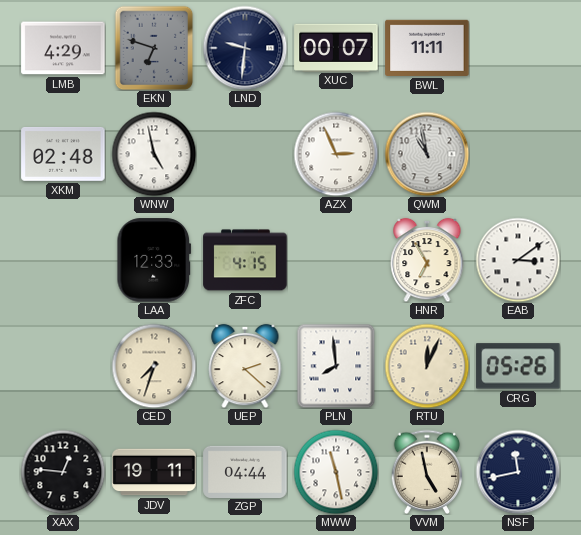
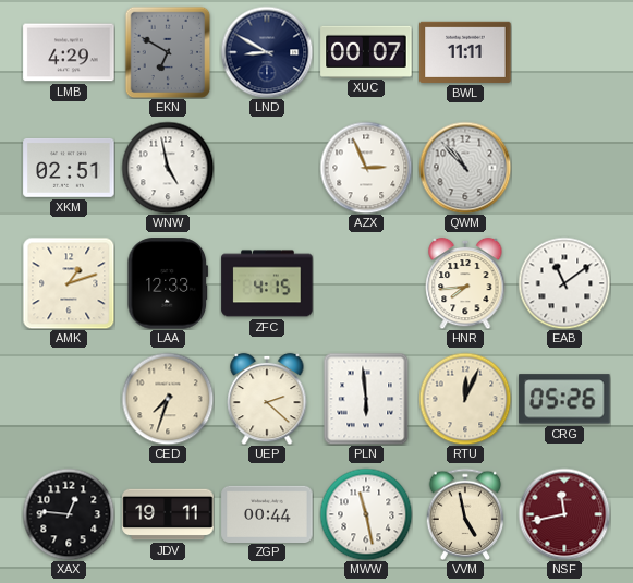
EKN: 6:48 -> 6:50 (168, 52)
LND: 9:31 -> 8:50 (267, 52)
XKM: 02:48 -> 02:51 (69, 168)
QWM: 10:58 -> 10:53 (465, 168)
AMK: none -> 1:12 (69, 283)
HNR: 6:55 -> 7:44 (465, 283)
EAB: 3:09 -> 11:09 (564, 283)
PLN: 7:59 -> 5:59 (366, 399)
ZGP: 04:44 -> 00:44 (267, 513)
NSF dial: navy -> burgundy (564, 514)
